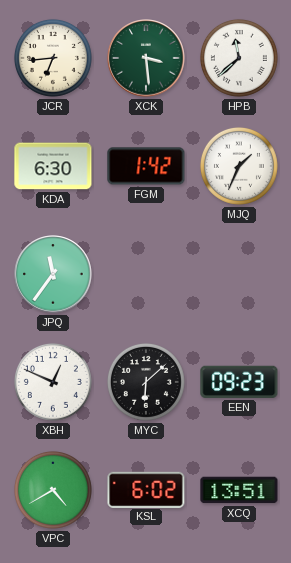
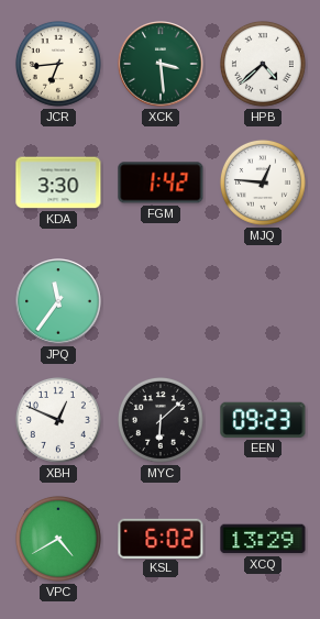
HPB: 11:38 -> 4:38 (263, 64)
KDA: 6:30 -> 3:30 (58, 183)
MJQ: 1:34 -> 12:46 (263, 183)
XCQ: 13:51 -> 13:29 (263, 539)
